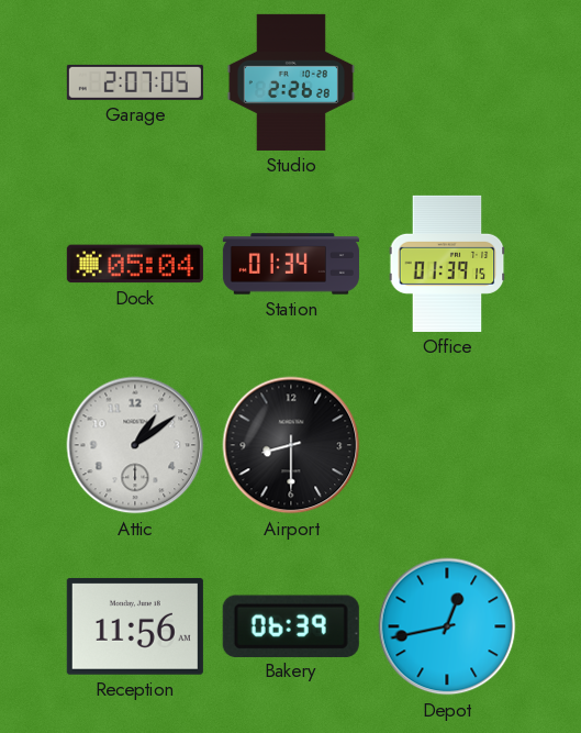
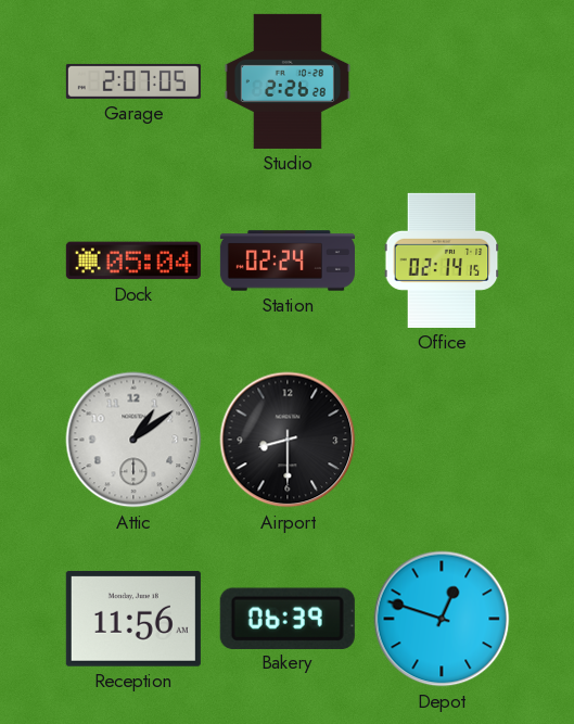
Station: 01:34 -> 02:24 (288, 261)
Office: 01:39 -> 02:14 (442, 261)
Depot: 12:43 -> 12:48 (442, 619)
